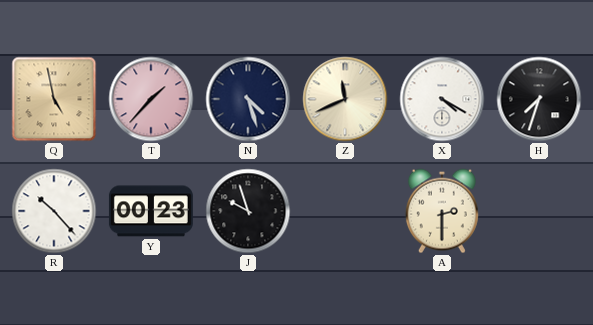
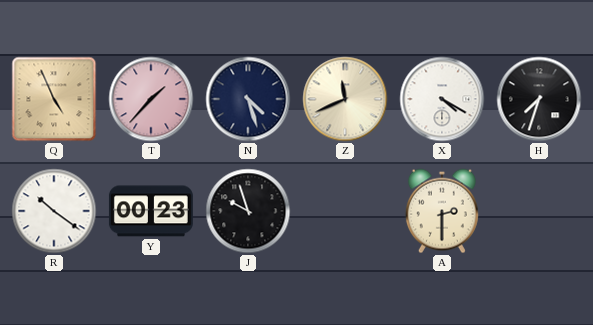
Q: 4:58 -> 4:56 (54, 99)
R: 10:23 -> 10:21 (54, 211)
